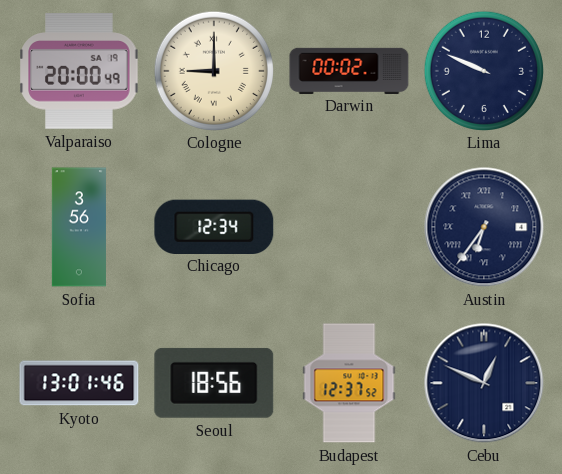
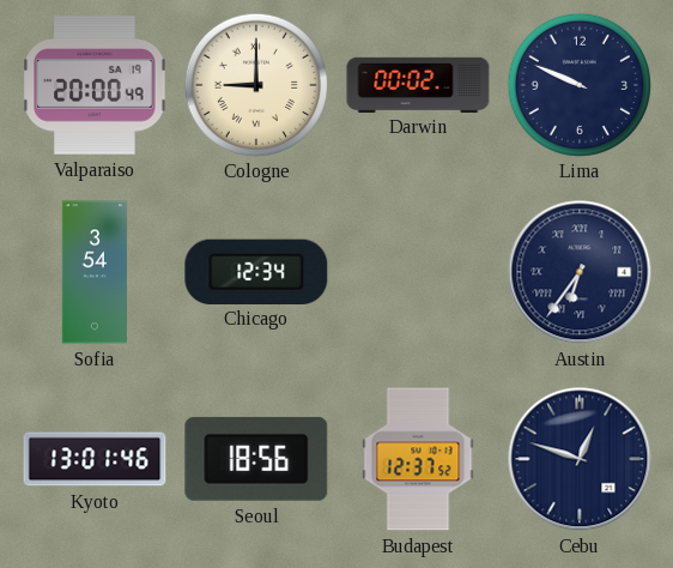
Sofia: 3:56 -> 3:54 (95, 272)
Cebu: 12:49 -> 12:48 (580, 459)
